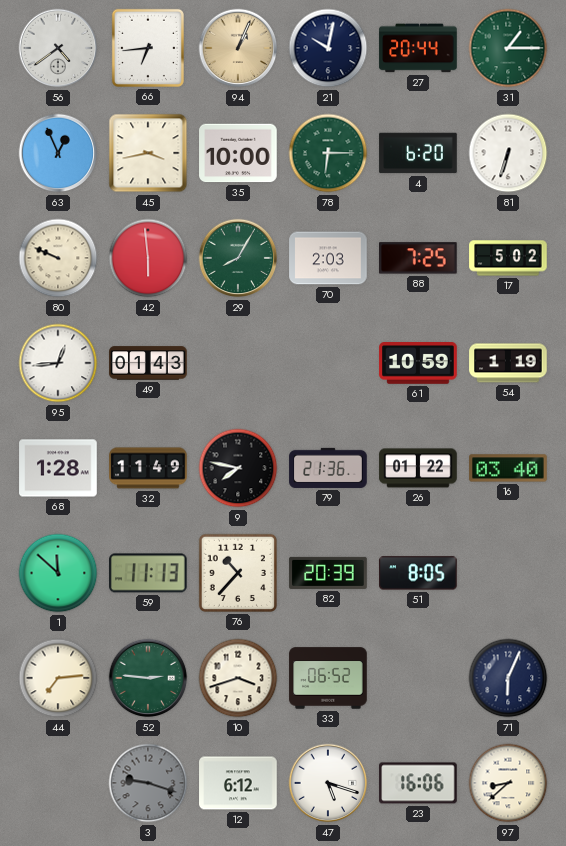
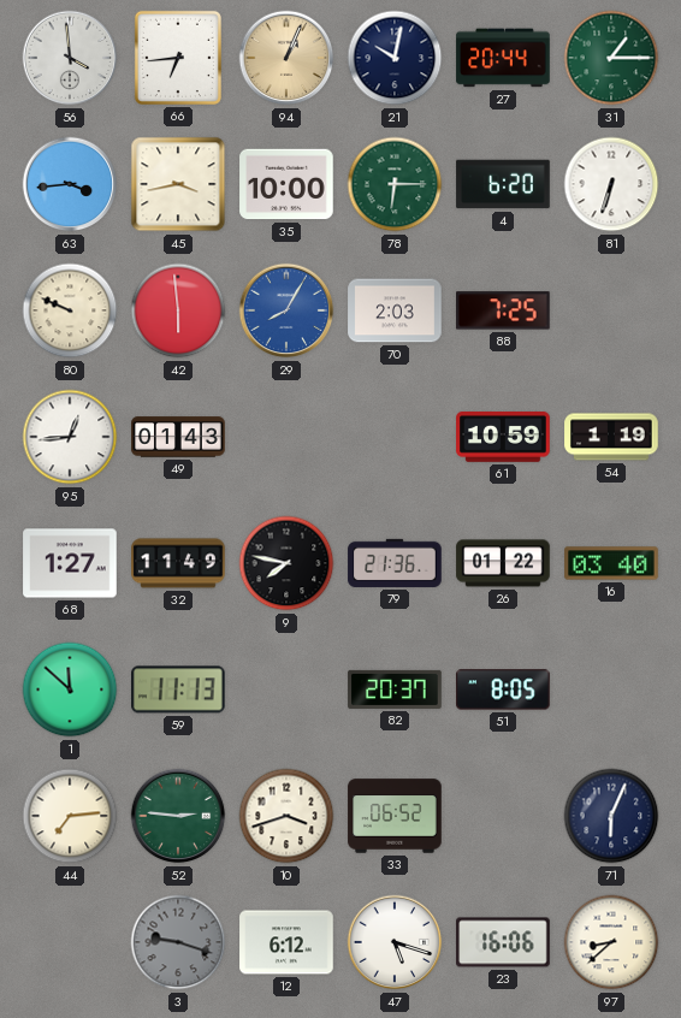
56: 4:39 -> 3:59 (70, 58)
63: 12:56 -> 3:44 (70, 184)
29 dial: green -> blue (286, 310)
17: 5:02 -> none (508, 258)
68: 1:28 -> 1:27 (70, 563)
76: 10:37 -> none (238, 573)
82: 20:39 -> 20:37 (395, 689)
